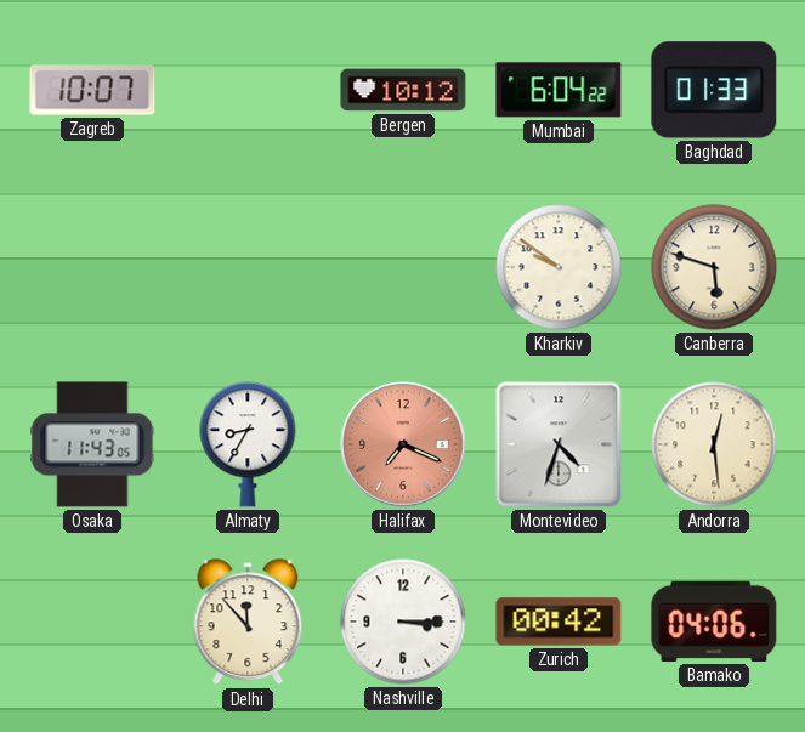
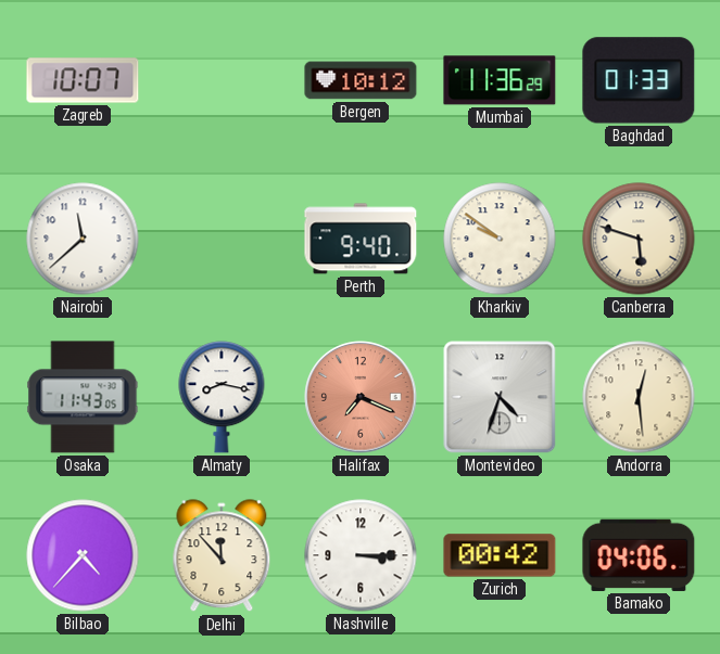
Mumbai: 6:04 -> 11:36 (500, 80)
Nairobi: none -> 11:38 (83, 239)
Perth: none -> 9:40 (361, 239)
Almaty: 8:35 -> 8:17 (222, 397)
Bilbao: none -> 4:37 (83, 555)
